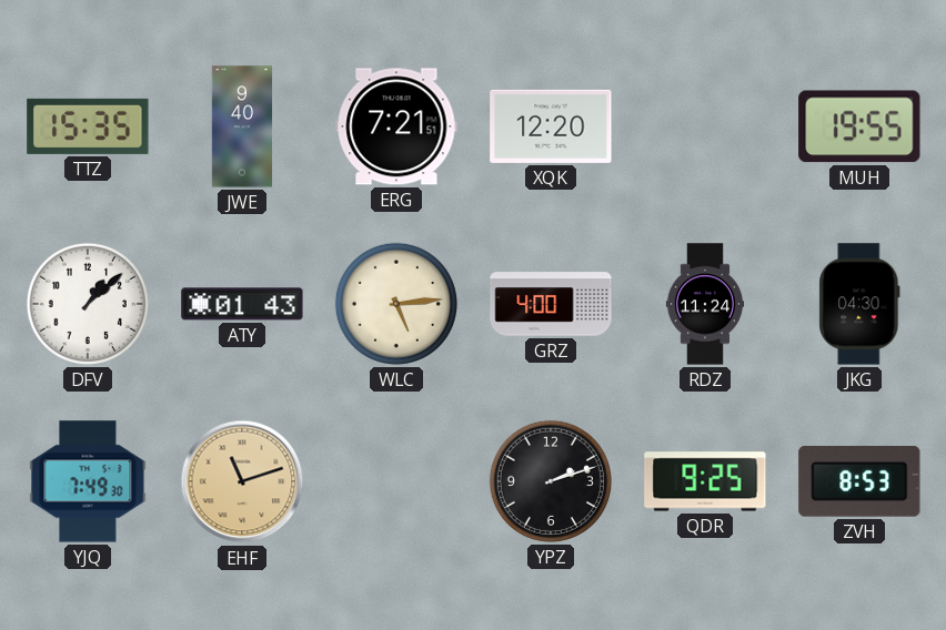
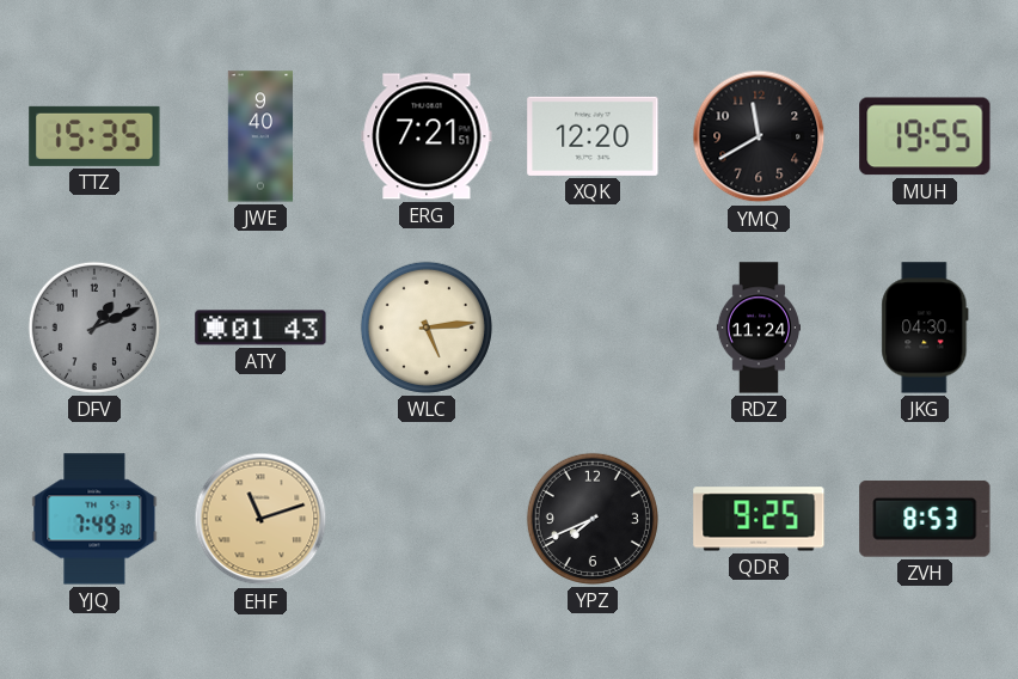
YMQ: none -> 11:40 (759, 136)
DFV: 1:08 -> 1:11 (94, 328)
DFV dial: white -> grey (94, 328)
GRZ: 4:00 -> none (551, 304)
YPZ: 2:12 -> 7:41 (593, 519)
